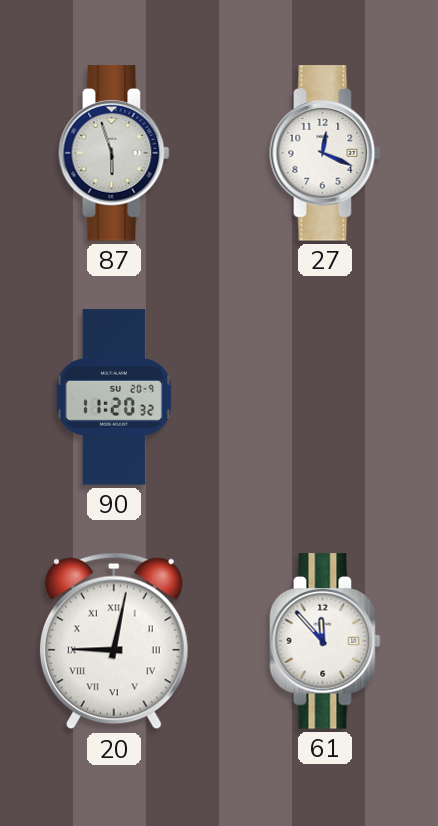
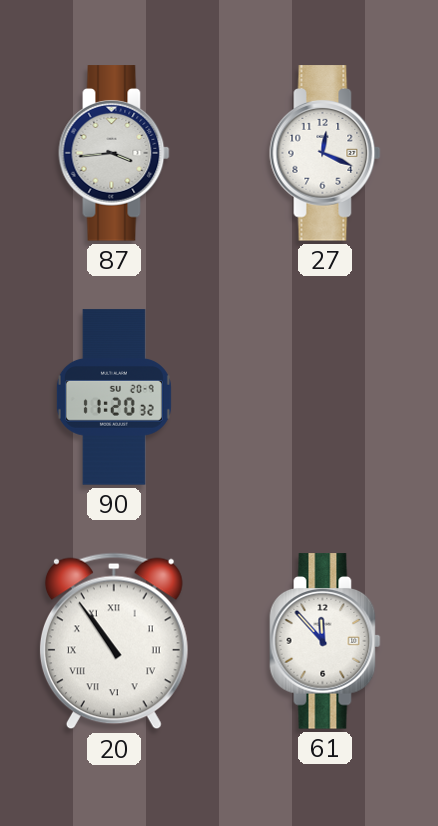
87: 5:57 -> 3:44 (114, 153)
20: 9:02 -> 10:54 (114, 641)
